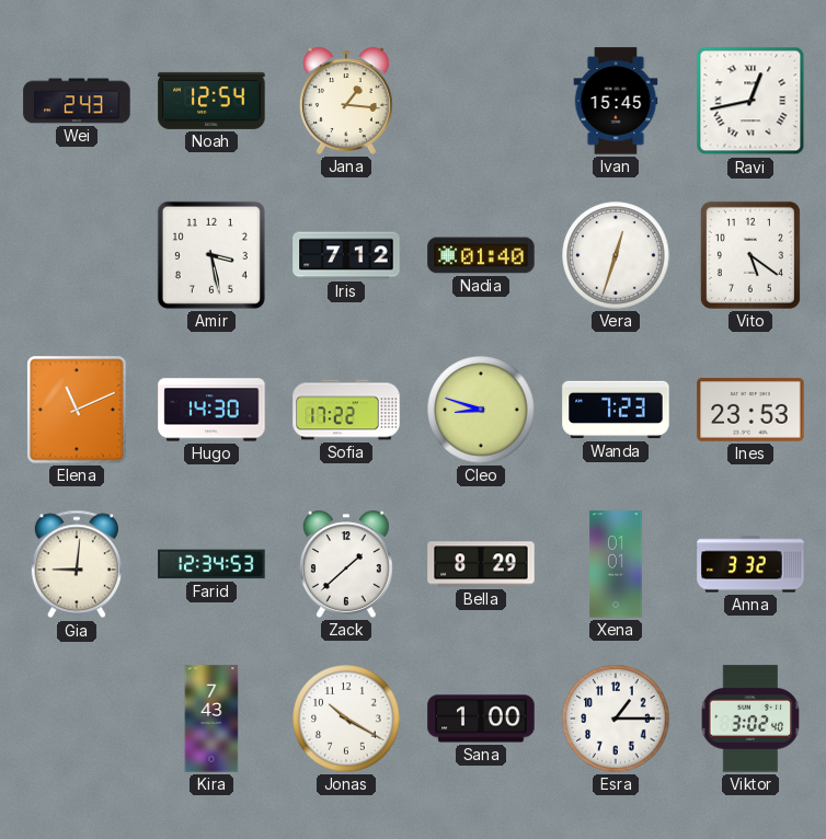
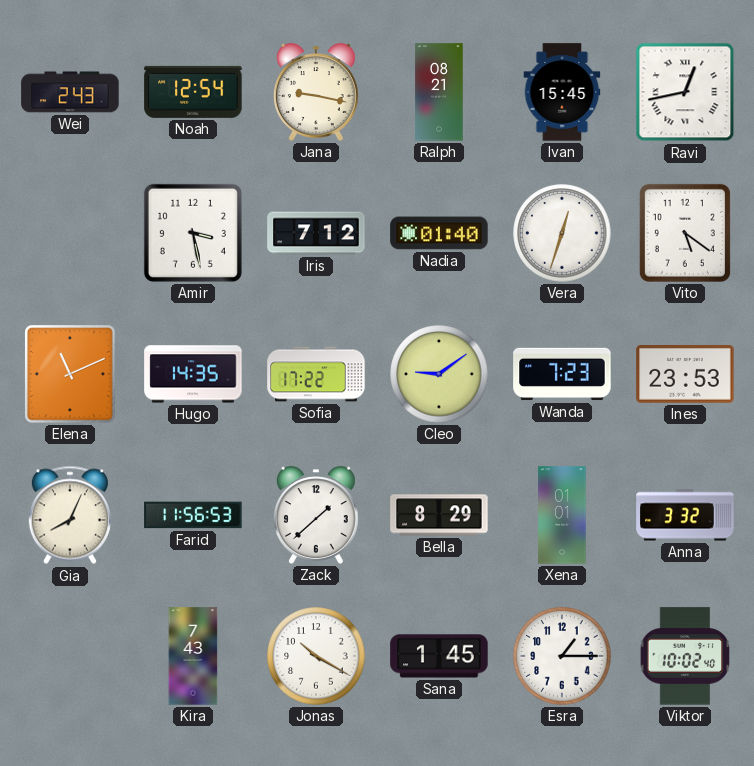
Jana: 1:16 -> 9:17 (316, 92)
Ralph: none -> 08:21 (439, 92)
Hugo: 14:30 -> 14:35 (193, 374)
Cleo: 8:48 -> 9:09 (439, 374)
Gia: 9:01 -> 8:04 (70, 515)
Farid: 12:34 -> 11:56 (193, 515)
Sana: 1:00 -> 1:45 (439, 656)
Viktor: 3:02 -> 10:02 (685, 656)
